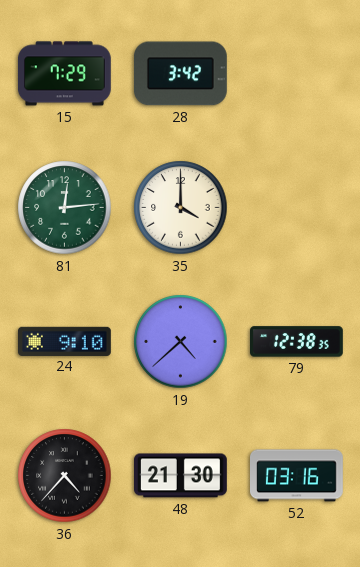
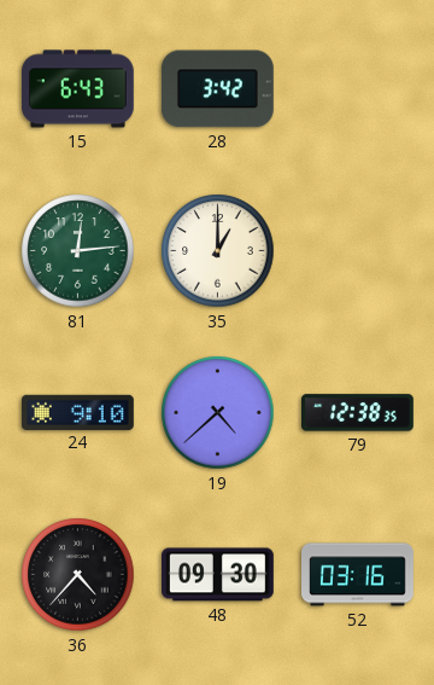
15: 7:29 -> 6:43 (77, 89)
35: 4:00 -> 1:00 (218, 251)
48: 21:30 -> 09:30 (218, 575)
